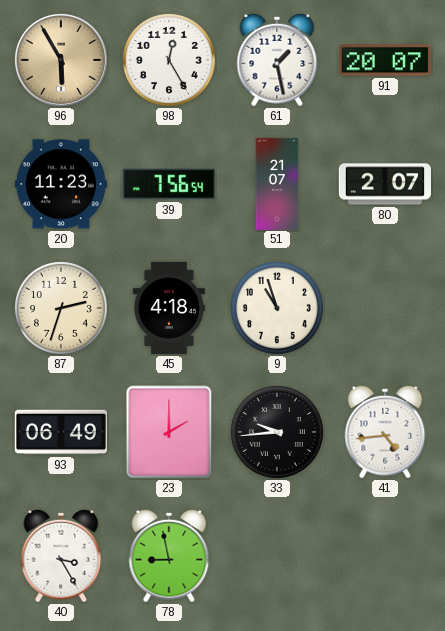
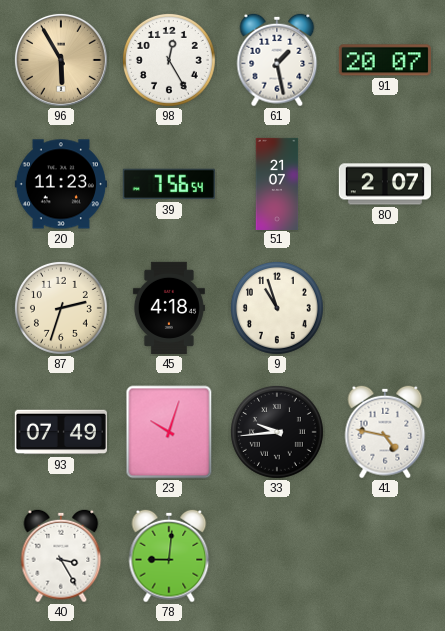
93: 06:49 -> 07:49 (61, 432)
23: 2:00 -> 10:03 (169, 432)
41: 4:44 -> 4:47 (385, 432)
78: 8:58 -> 9:01 (169, 556)
